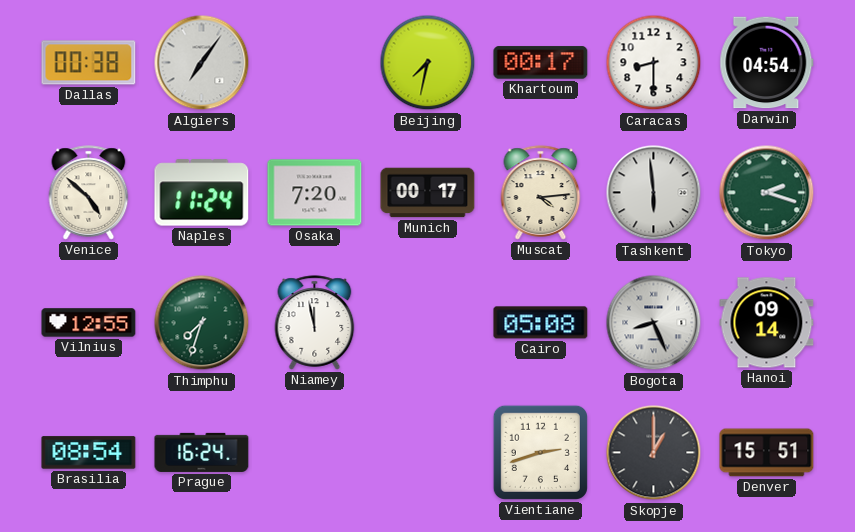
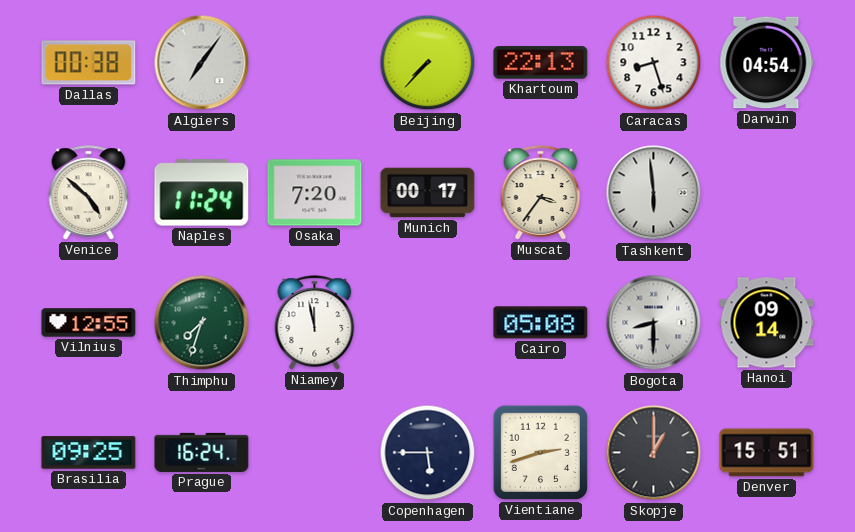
Beijing: 7:32 -> 7:37 (428, 63)
Khartoum: 00:17 -> 22:13 (541, 63)
Caracas: 8:30 -> 8:27 (654, 63)
Muscat: 4:14 -> 3:36 (541, 193)
Tokyo: 2:18 -> none (767, 193)
Bogota: 8:26 -> 8:30 (654, 323)
Brasilia: 08:54 -> 09:25 (89, 453)
Copenhagen: none -> 5:45 (428, 453)
